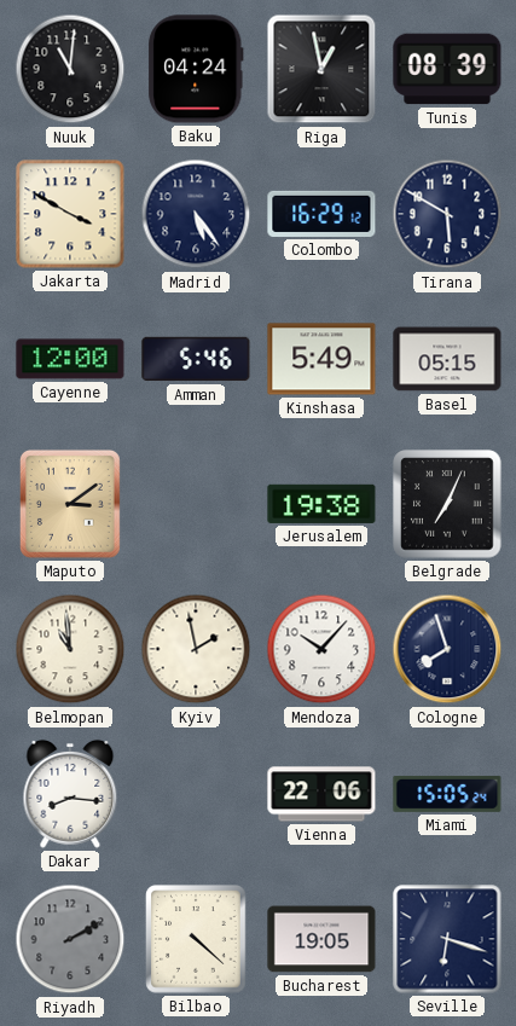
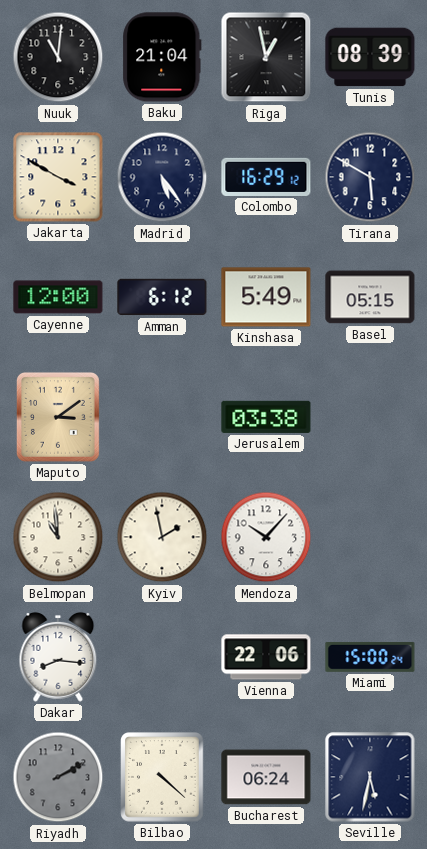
Baku: 04:24 -> 21:04 (162, 57)
Amman: 5:46 -> 6:12 (162, 297)
Jerusalem: 19:38 -> 03:38 (266, 417)
Belgrade: 7:04 -> none (447, 504)
Cologne: 7:57 -> none (447, 649)
Miami: 15:05 -> 15:00 (370, 657)
Bucharest: 19:05 -> 06:24 (266, 777)
Seville: 6:18 -> 5:32 (370, 777)
